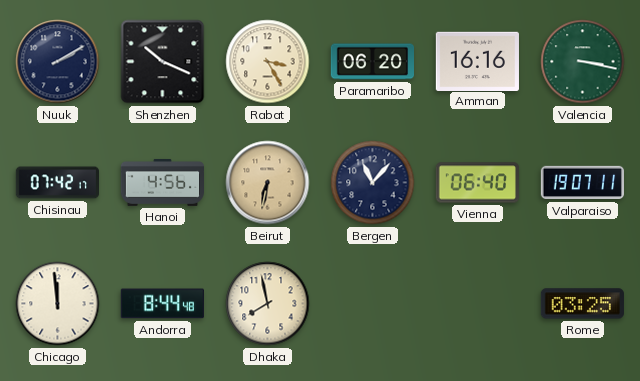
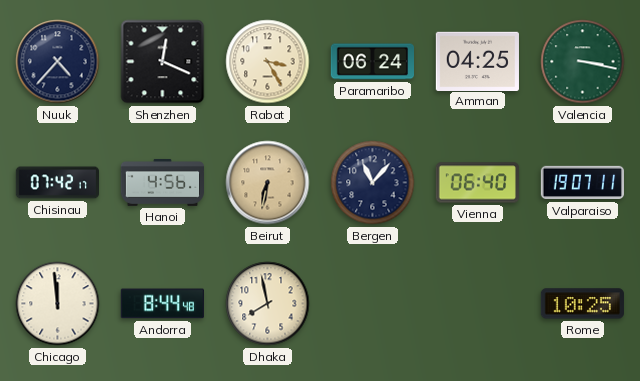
Nuuk: 2:10 -> 4:37 (58, 62)
Shenzhen: 10:19 -> 12:19 (163, 62)
Paramaribo: 06:20 -> 06:24 (372, 62)
Amman: 16:16 -> 04:25 (477, 61)
Rome: 03:25 -> 10:25 (582, 304)
